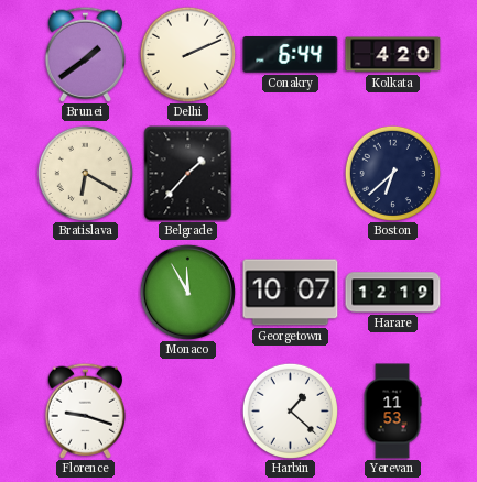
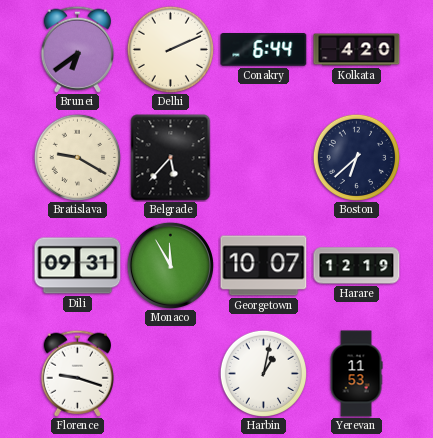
Brunei: 1:39 -> 6:39 (77, 49)
Bratislava: 6:20 -> 9:20 (77, 157)
Belgrade: 1:37 -> 5:37 (171, 158)
Dili: none -> 09:31 (78, 266)
Harbin: 1:22 -> 1:02 (263, 373)
